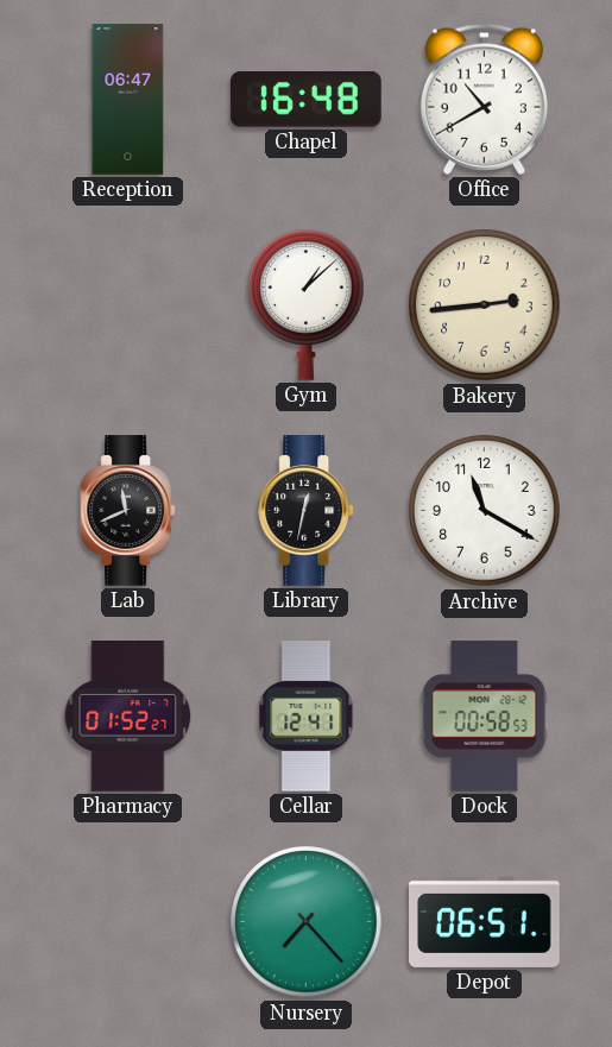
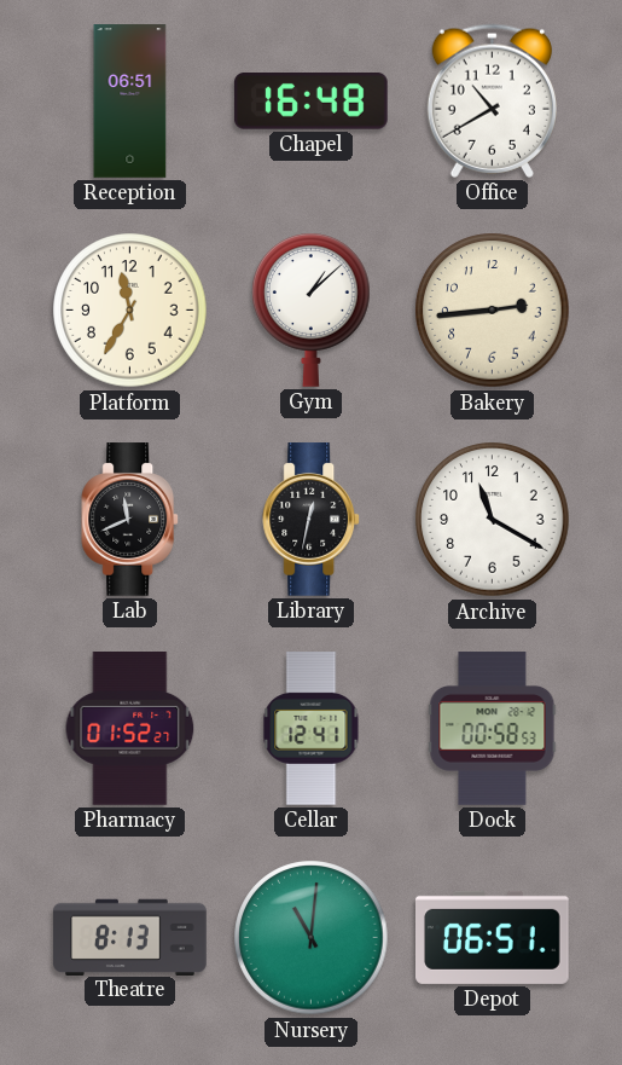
Reception: 06:47 -> 06:51 (130, 102)
Platform: none -> 11:35 (130, 311)
Theatre: none -> 8:13 (130, 937)
Nursery: 7:23 -> 11:01 (312, 938)
